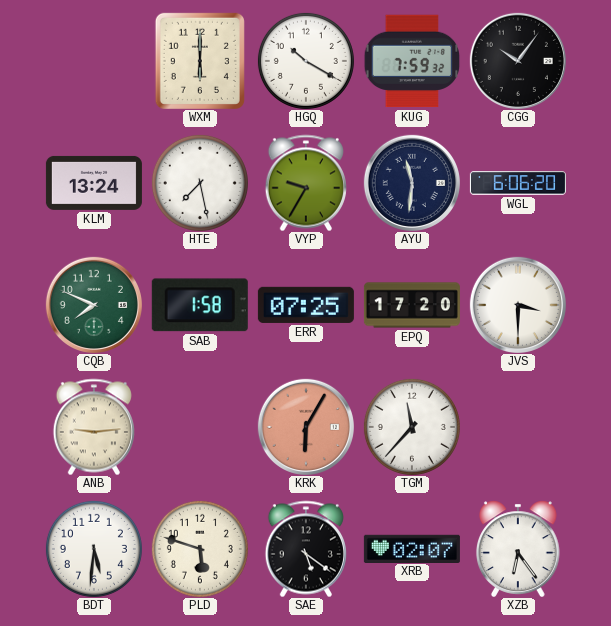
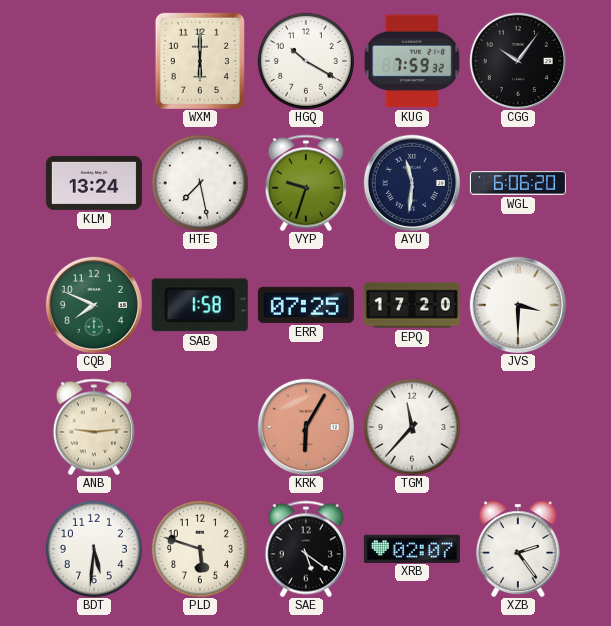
VYP: 9:35 -> 9:33 (306, 183)
XZB: 6:24 -> 2:24 (518, 549)
